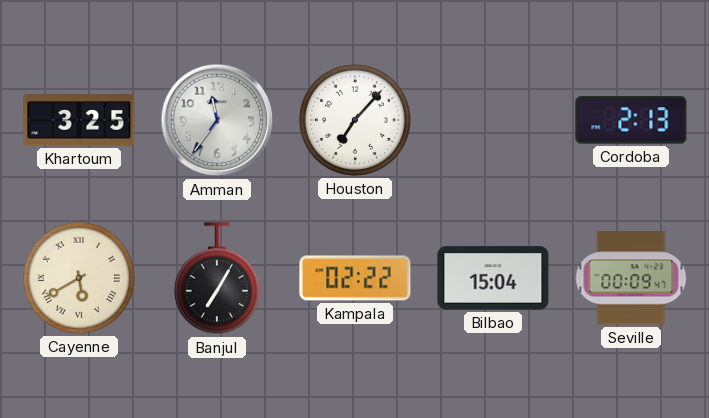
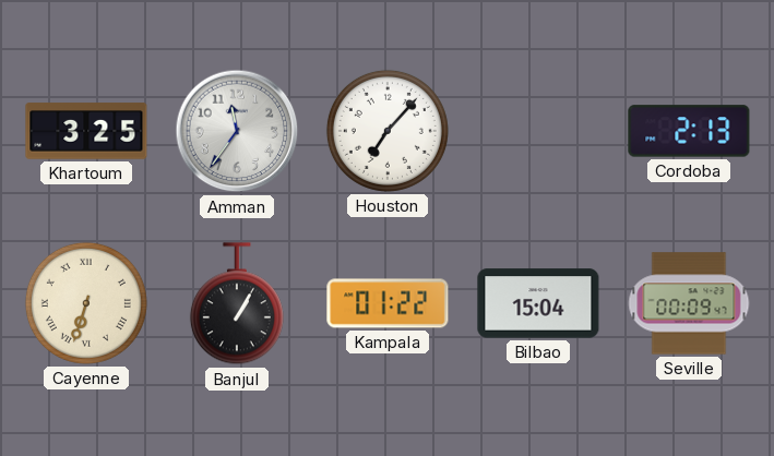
Cayenne: 5:40 -> 6:33 (86, 303)
Banjul: 7:05 -> 1:05 (237, 304)
Kampala: 02:22 -> 01:22 (388, 303)
